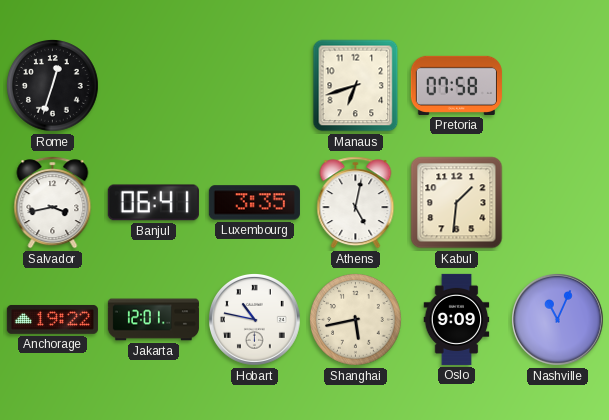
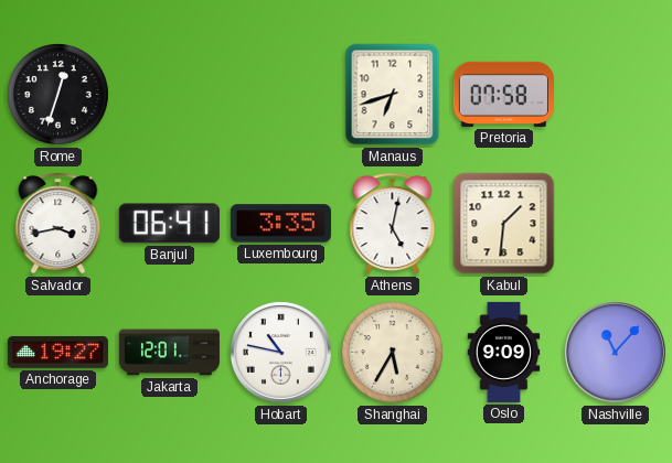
Anchorage: 19:22 -> 19:27 (57, 352)
Shanghai: 5:43 -> 5:35 (393, 353)
Nashville: 11:04 -> 11:07 (616, 353)
